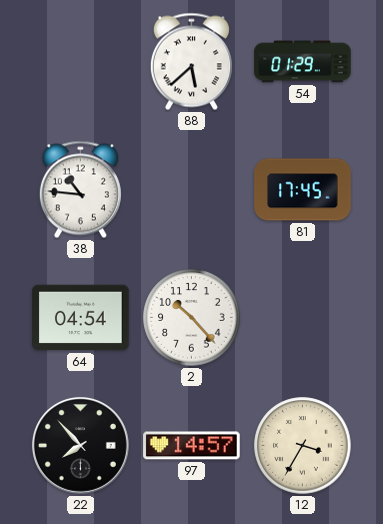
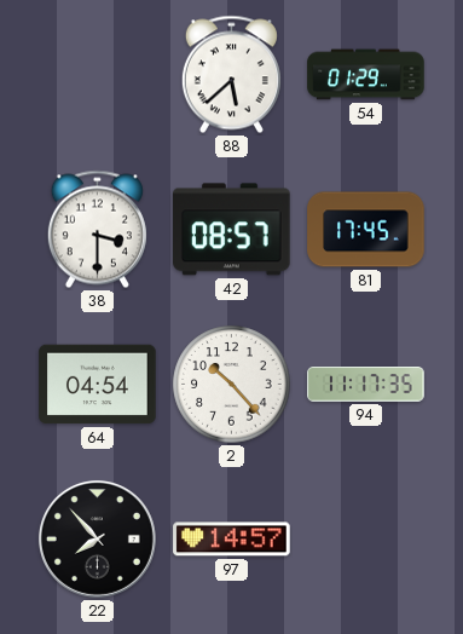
38: 10:46 -> 3:30 (97, 230)
42: none -> 08:57 (232, 230)
94: none -> 11:17 (366, 385)
12: 3:35 -> none (303, 446)
